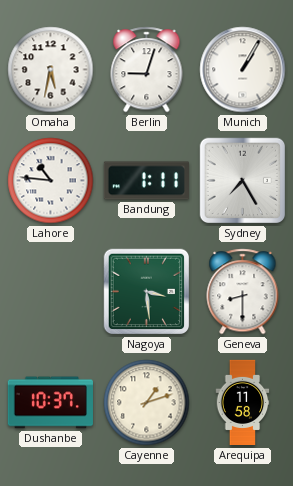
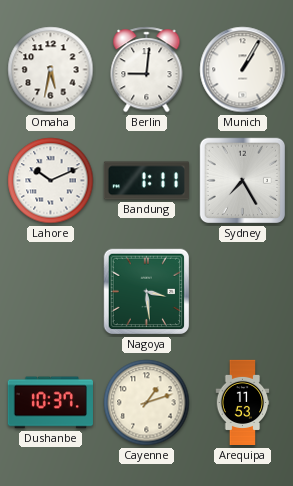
Berlin: 9:03 -> 9:01 (147, 70)
Lahore: 10:46 -> 10:11 (51, 181)
Geneva: 8:30 -> none (243, 292)
Arequipa: 11:58 -> 11:53 (243, 403)
